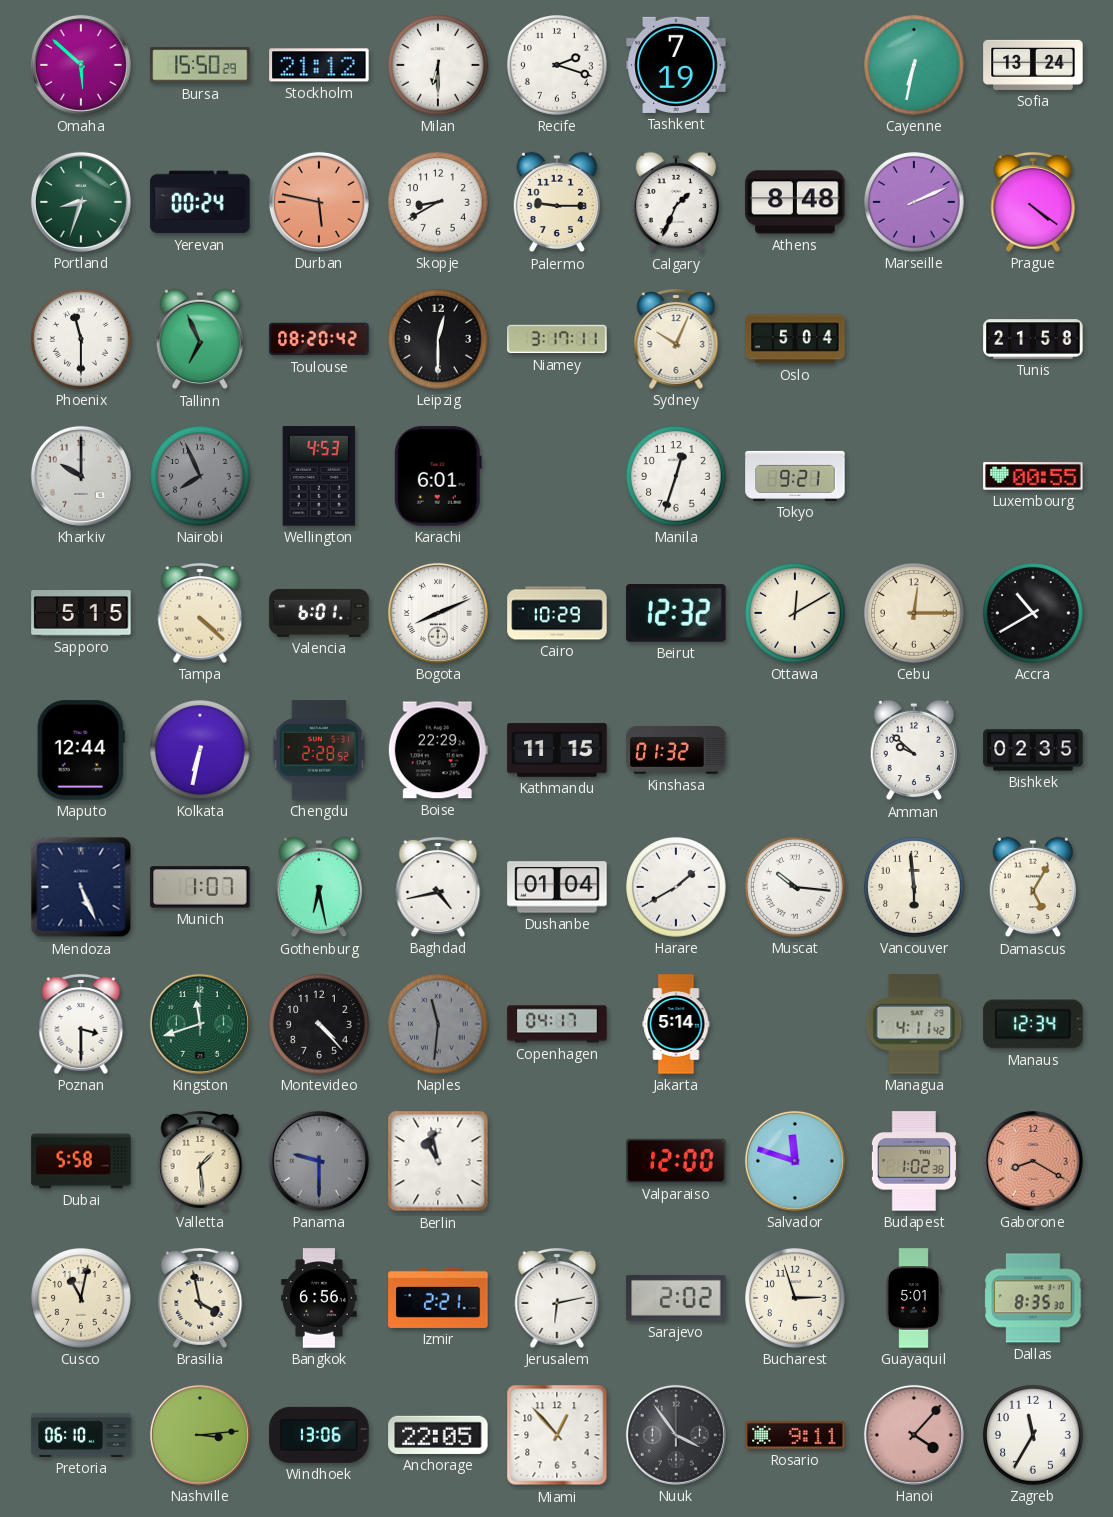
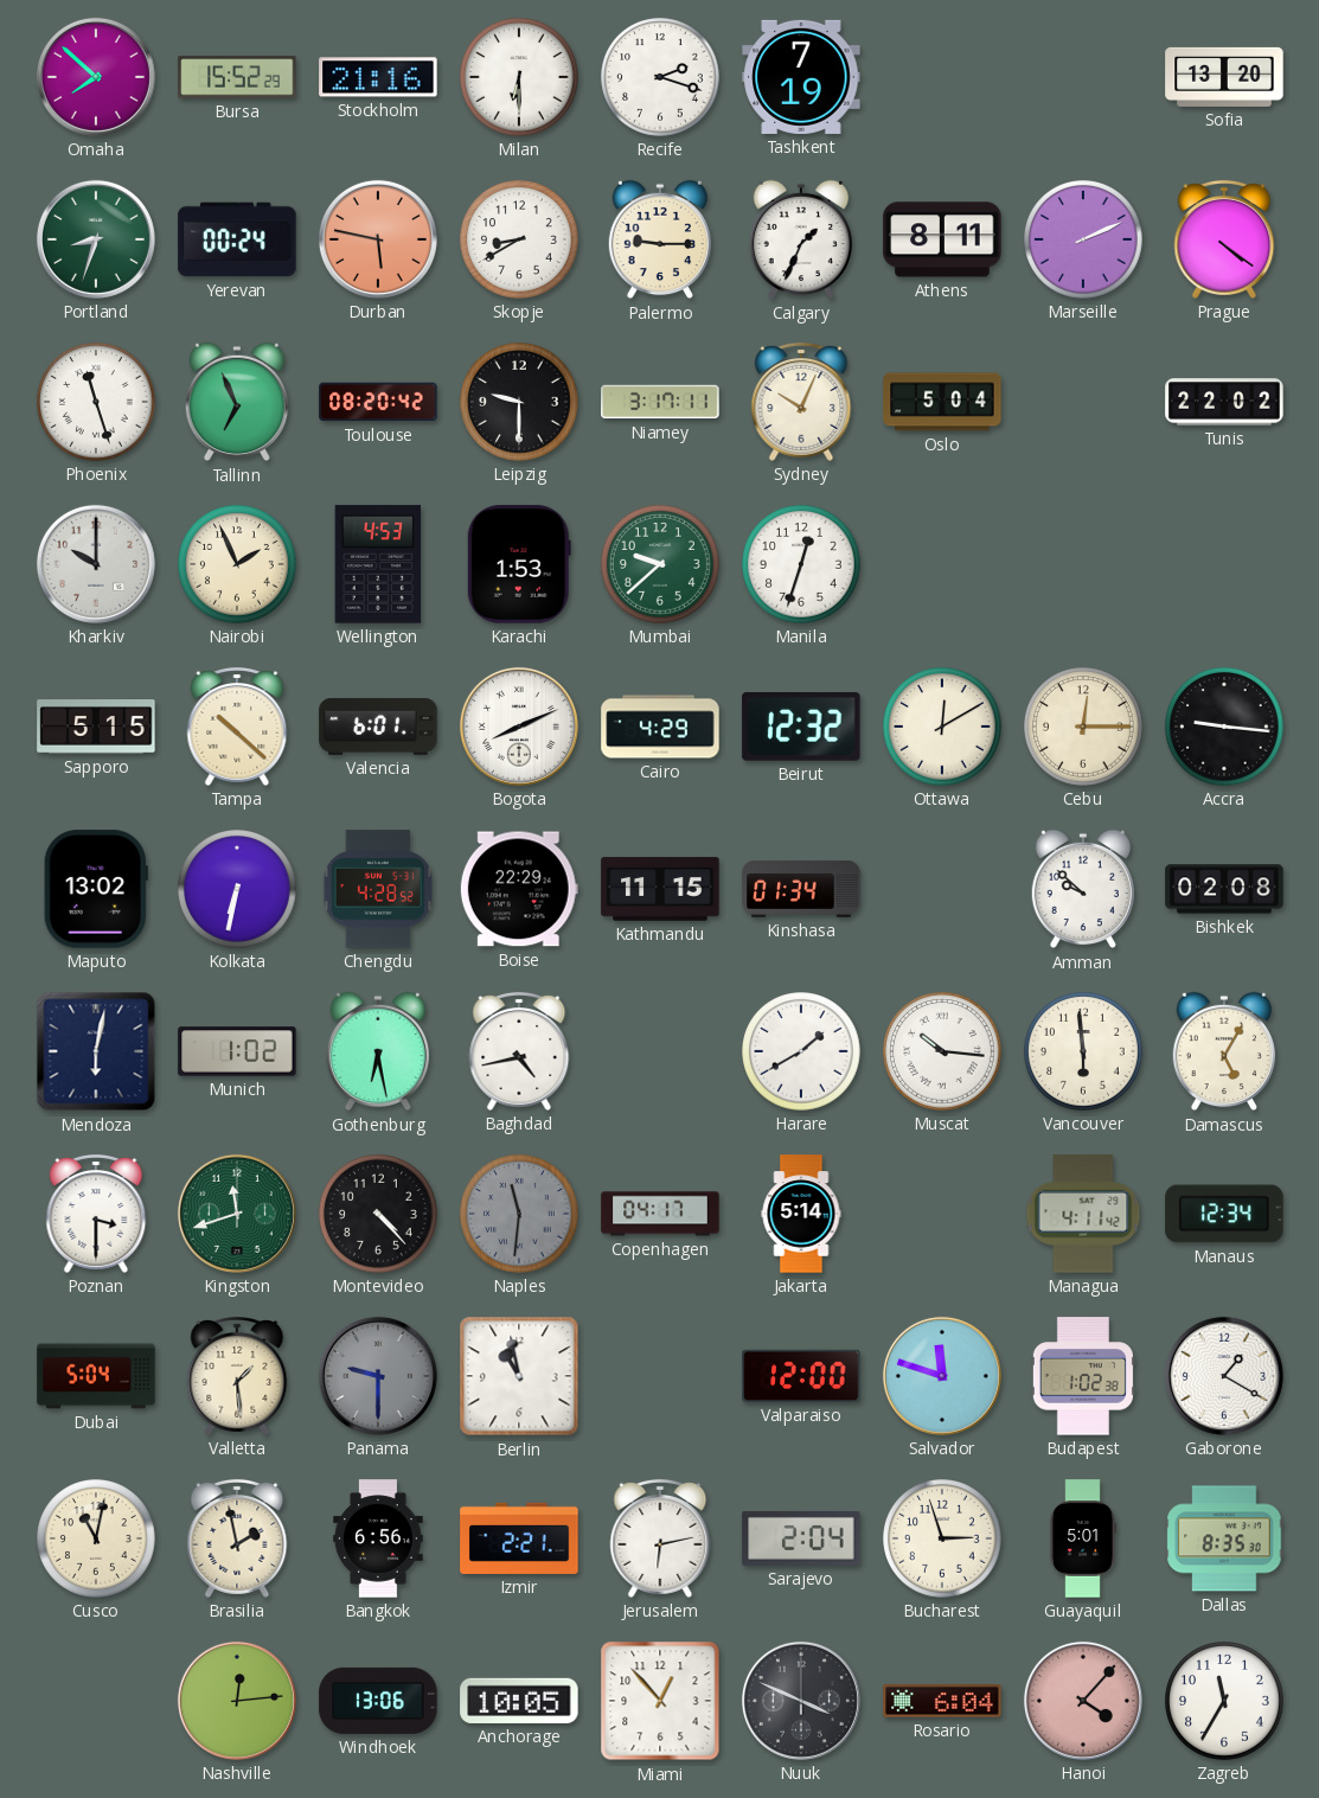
Omaha: 5:52 -> 7:52 (96, 77)
Bursa: 15:50 -> 15:52 (237, 77)
Stockholm: 21:12 -> 21:16 (378, 77)
Cayenne: 6:32 -> none (914, 65)
Sofia: 13:24 -> 13:20 (1224, 77)
Athens: 8:48 -> 8:11 (942, 239)
Phoenix: 11:30 -> 11:27 (96, 402)
Leipzig: 12:30 -> 9:30 (519, 402)
Tunis: 21:58 -> 22:02 (1224, 402)
Nairobi: 7:56 -> 1:56 (237, 564)
Nairobi dial: grey -> cream (237, 564)
Karachi: 6:01 -> 1:53 (519, 564)
Mumbai: none -> 9:38 (660, 564)
Tokyo: 9:21 -> none (795, 476)
Luxembourg: 00:55 -> none (1033, 476)
Tampa: 4:22 -> 10:22 (237, 727)
Cairo: 10:29 -> 4:29 (660, 727)
Accra: 10:40 -> 9:16 (1224, 727)
Maputo: 12:44 -> 13:02 (96, 889)
Chengdu: 2:28 -> 4:28 (378, 889)
Kinshasa: 01:32 -> 01:34 (801, 889)
Bishkek: 02:35 -> 02:08 (1224, 889)
Mendoza: 5:26 -> 6:02 (96, 1051)
Munich: 1:07 -> 1:02 (237, 1051)
Dushanbe: 01:04 -> none (557, 887)
Dubai: 5:58 -> 5:04 (96, 1376)
Gaborone: 8:20 -> 1:20 (1224, 1376)
Gaborone dial: salmon -> white (1224, 1376)
Brasilia: 3:58 -> 1:58 (237, 1538)
Sarajevo: 2:02 -> 2:04 (801, 1538)
Pretoria: 06:10 -> none (81, 1435)
Nashville: 3:14 -> 12:14 (237, 1701)
Anchorage: 22:05 -> 10:05 (519, 1701)
Nuuk: 3:54 -> 3:49 (801, 1701)
Rosario: 9:11 -> 6:04 (942, 1702)
